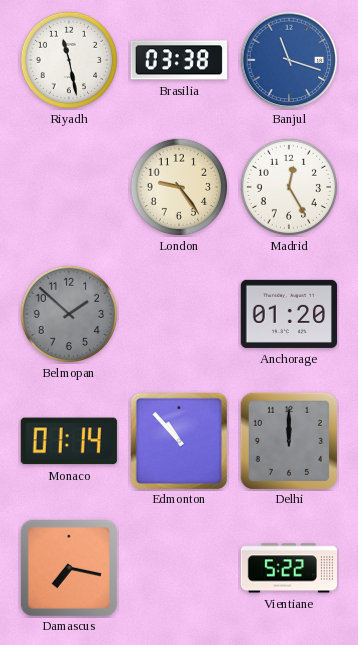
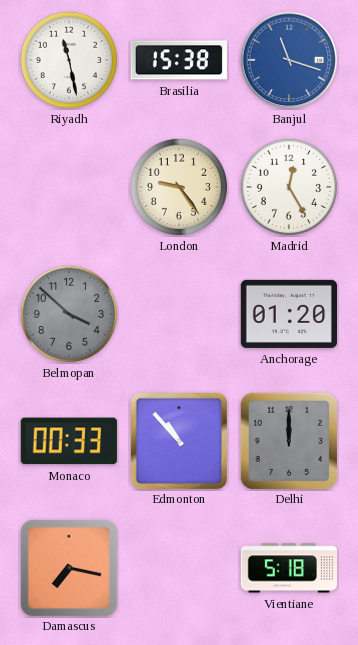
Brasilia: 03:38 -> 15:38 (179, 60)
Belmopan: 1:52 -> 3:52 (68, 313)
Monaco: 01:14 -> 00:33 (69, 441)
Vientiane: 5:22 -> 5:18 (288, 568)
